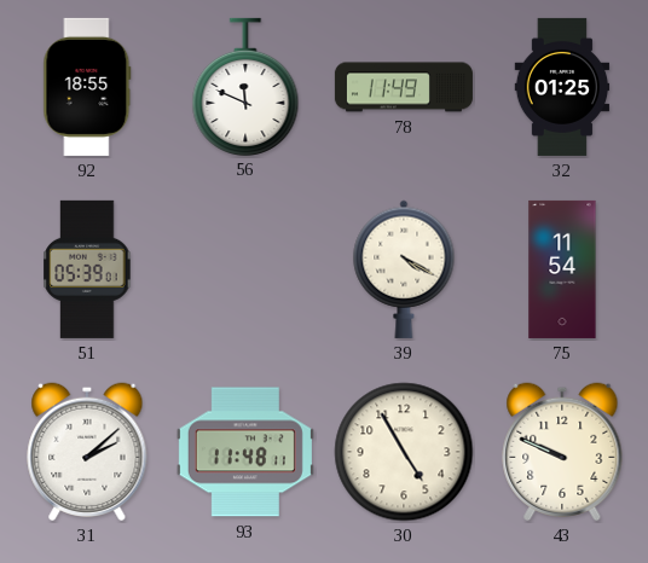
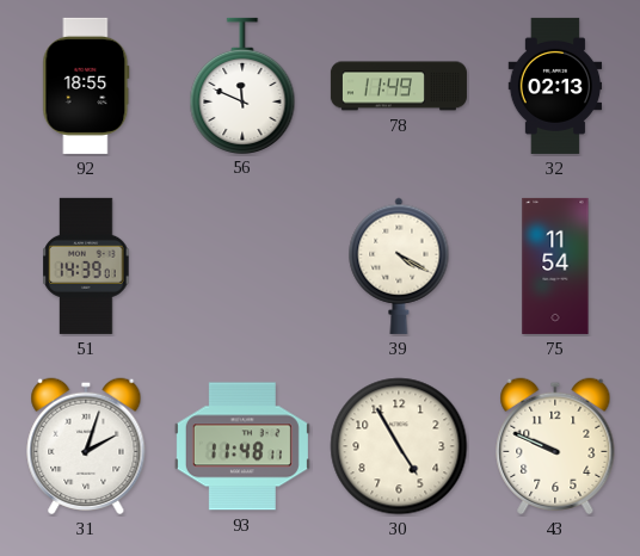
32: 01:25 -> 02:13 (555, 86)
51: 05:39 -> 14:39 (86, 266)
31: 2:08 -> 2:03 (86, 446)
